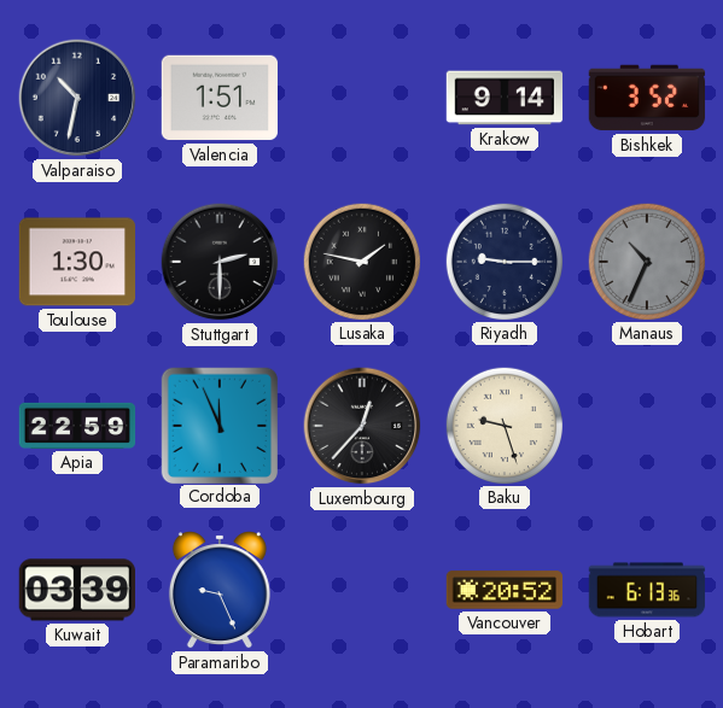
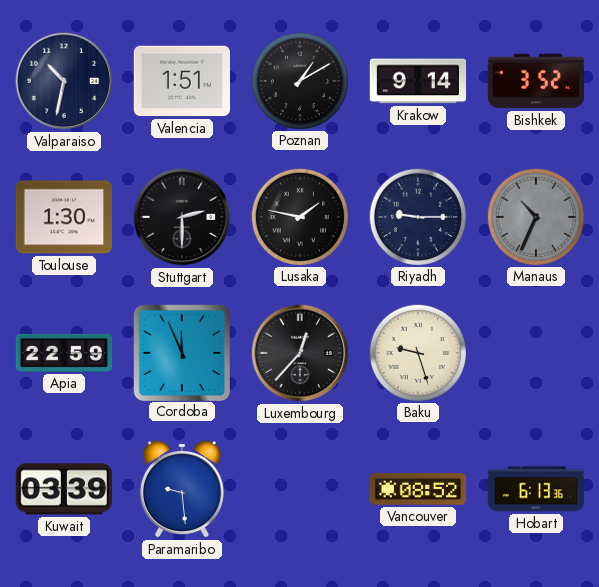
Poznan: none -> 1:10 (299, 80)
Paramaribo: 9:26 -> 9:29 (182, 489)
Vancouver: 20:52 -> 08:52 (418, 489)
